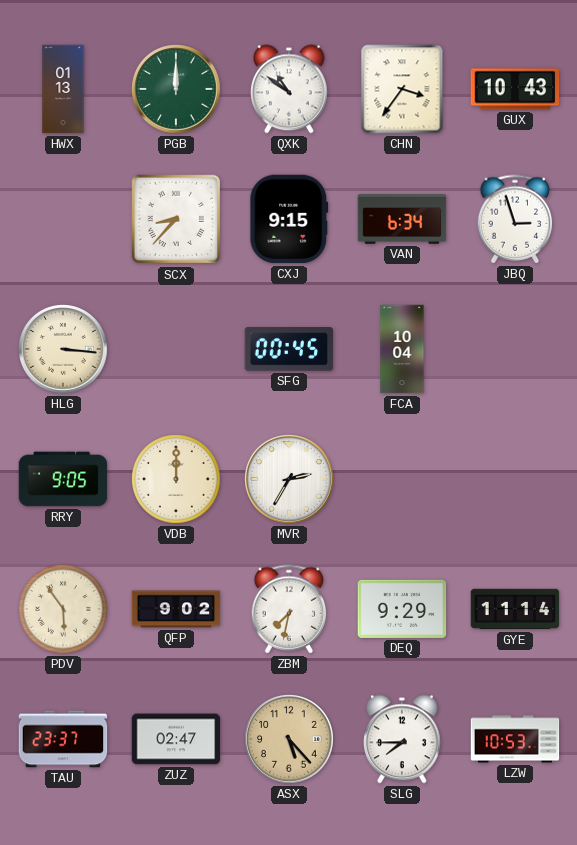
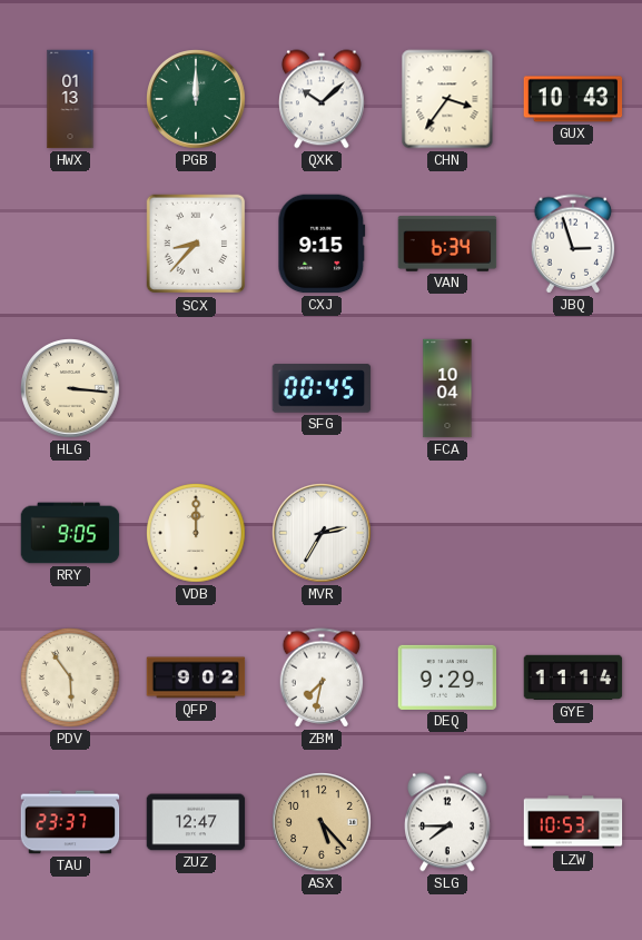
QXK: 10:51 -> 10:08 (323, 99)
ZUZ: 02:47 -> 12:47 (196, 822)
